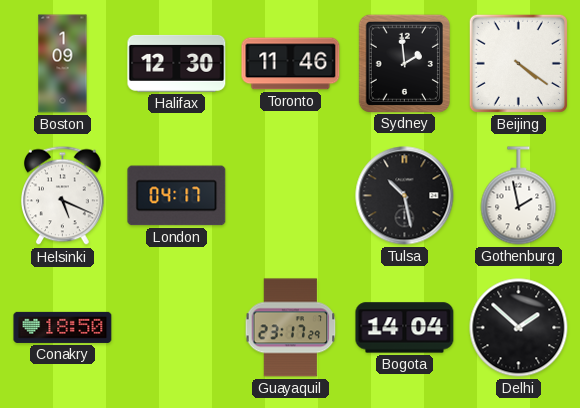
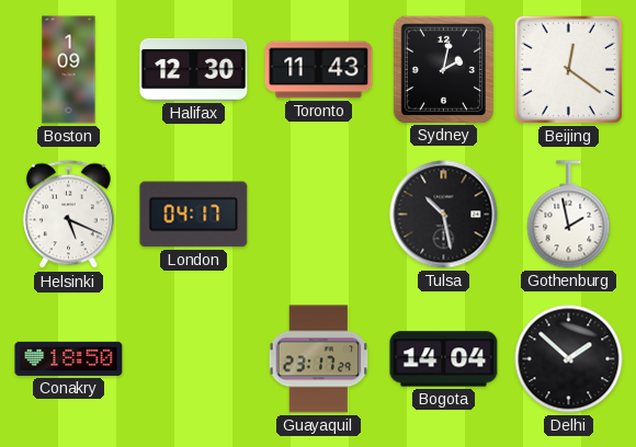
Toronto: 11:46 -> 11:43 (319, 70)
Sydney: 1:59 -> 2:02 (443, 69)
Beijing: 4:21 -> 12:21 (568, 69)
